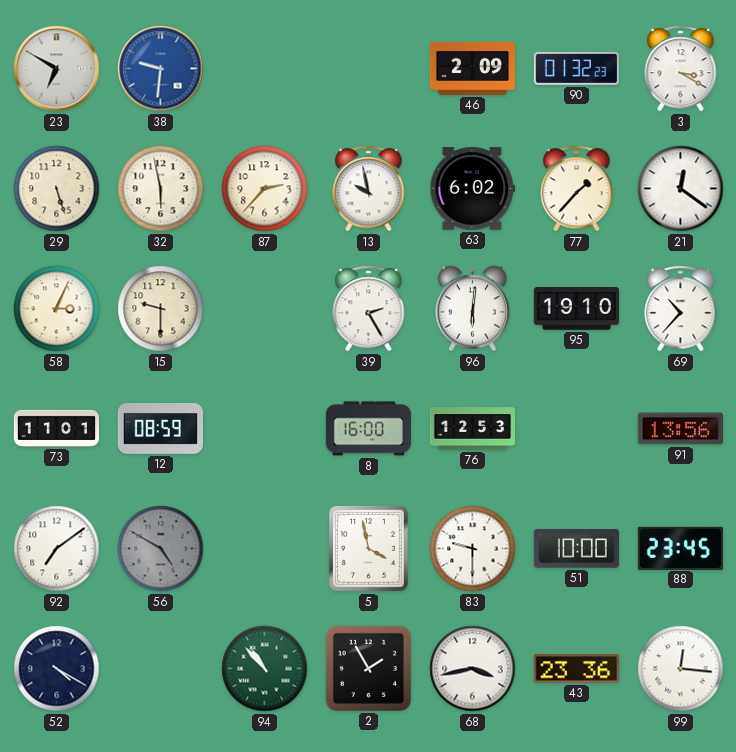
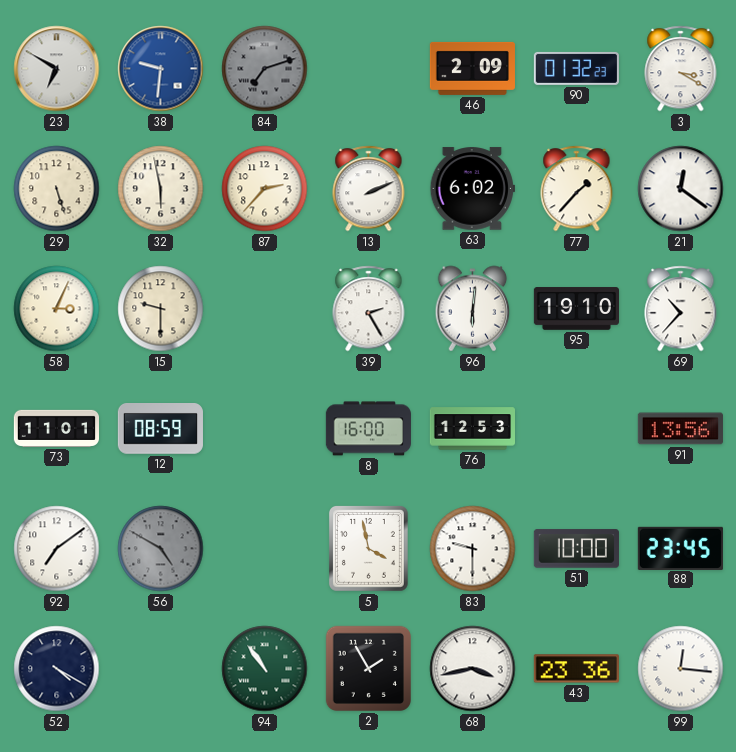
84: none -> 7:12 (265, 69)
13: 9:58 -> 2:11 (369, 189)
94: 10:53 -> 10:54 (265, 669)
